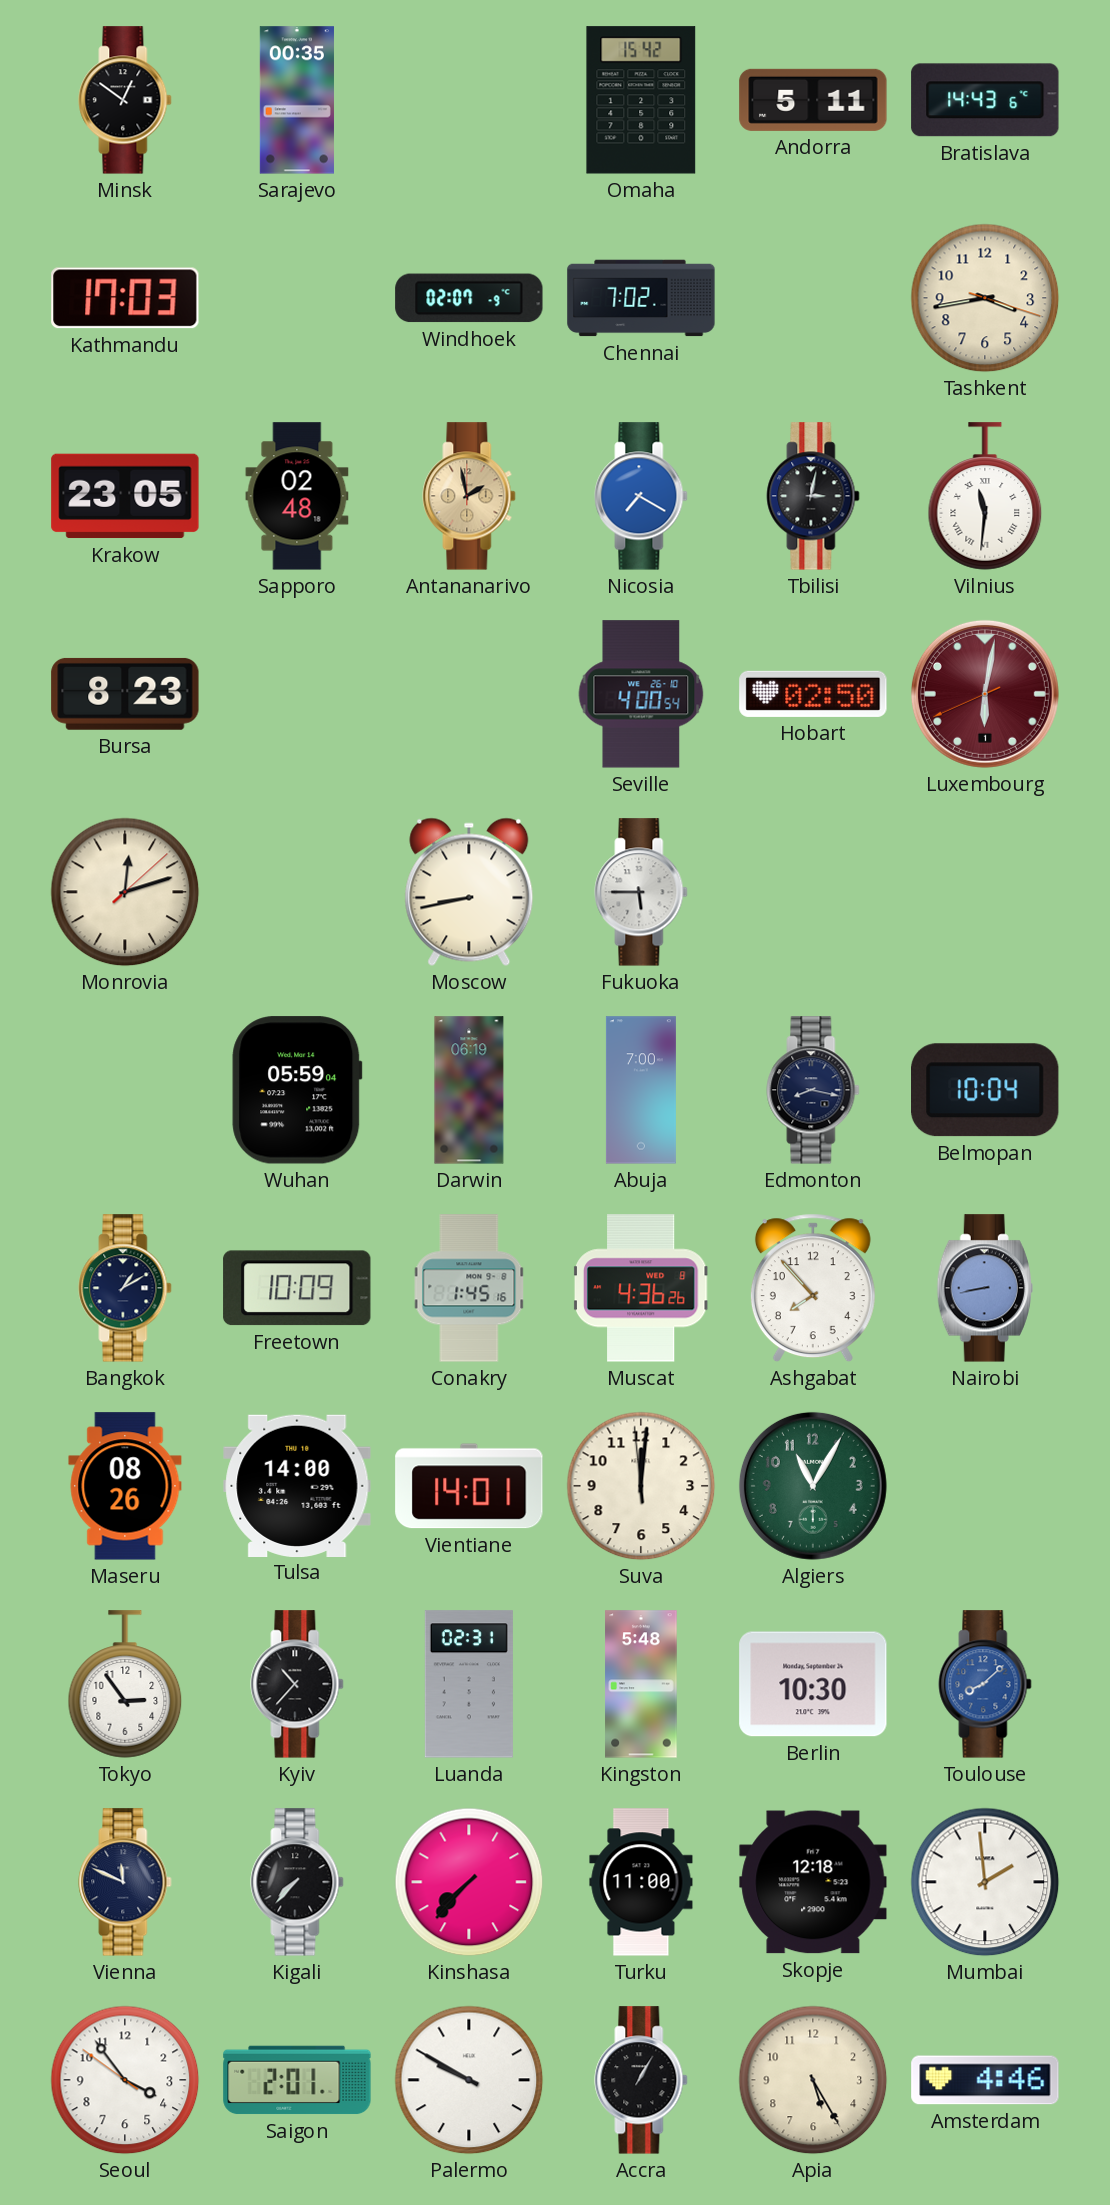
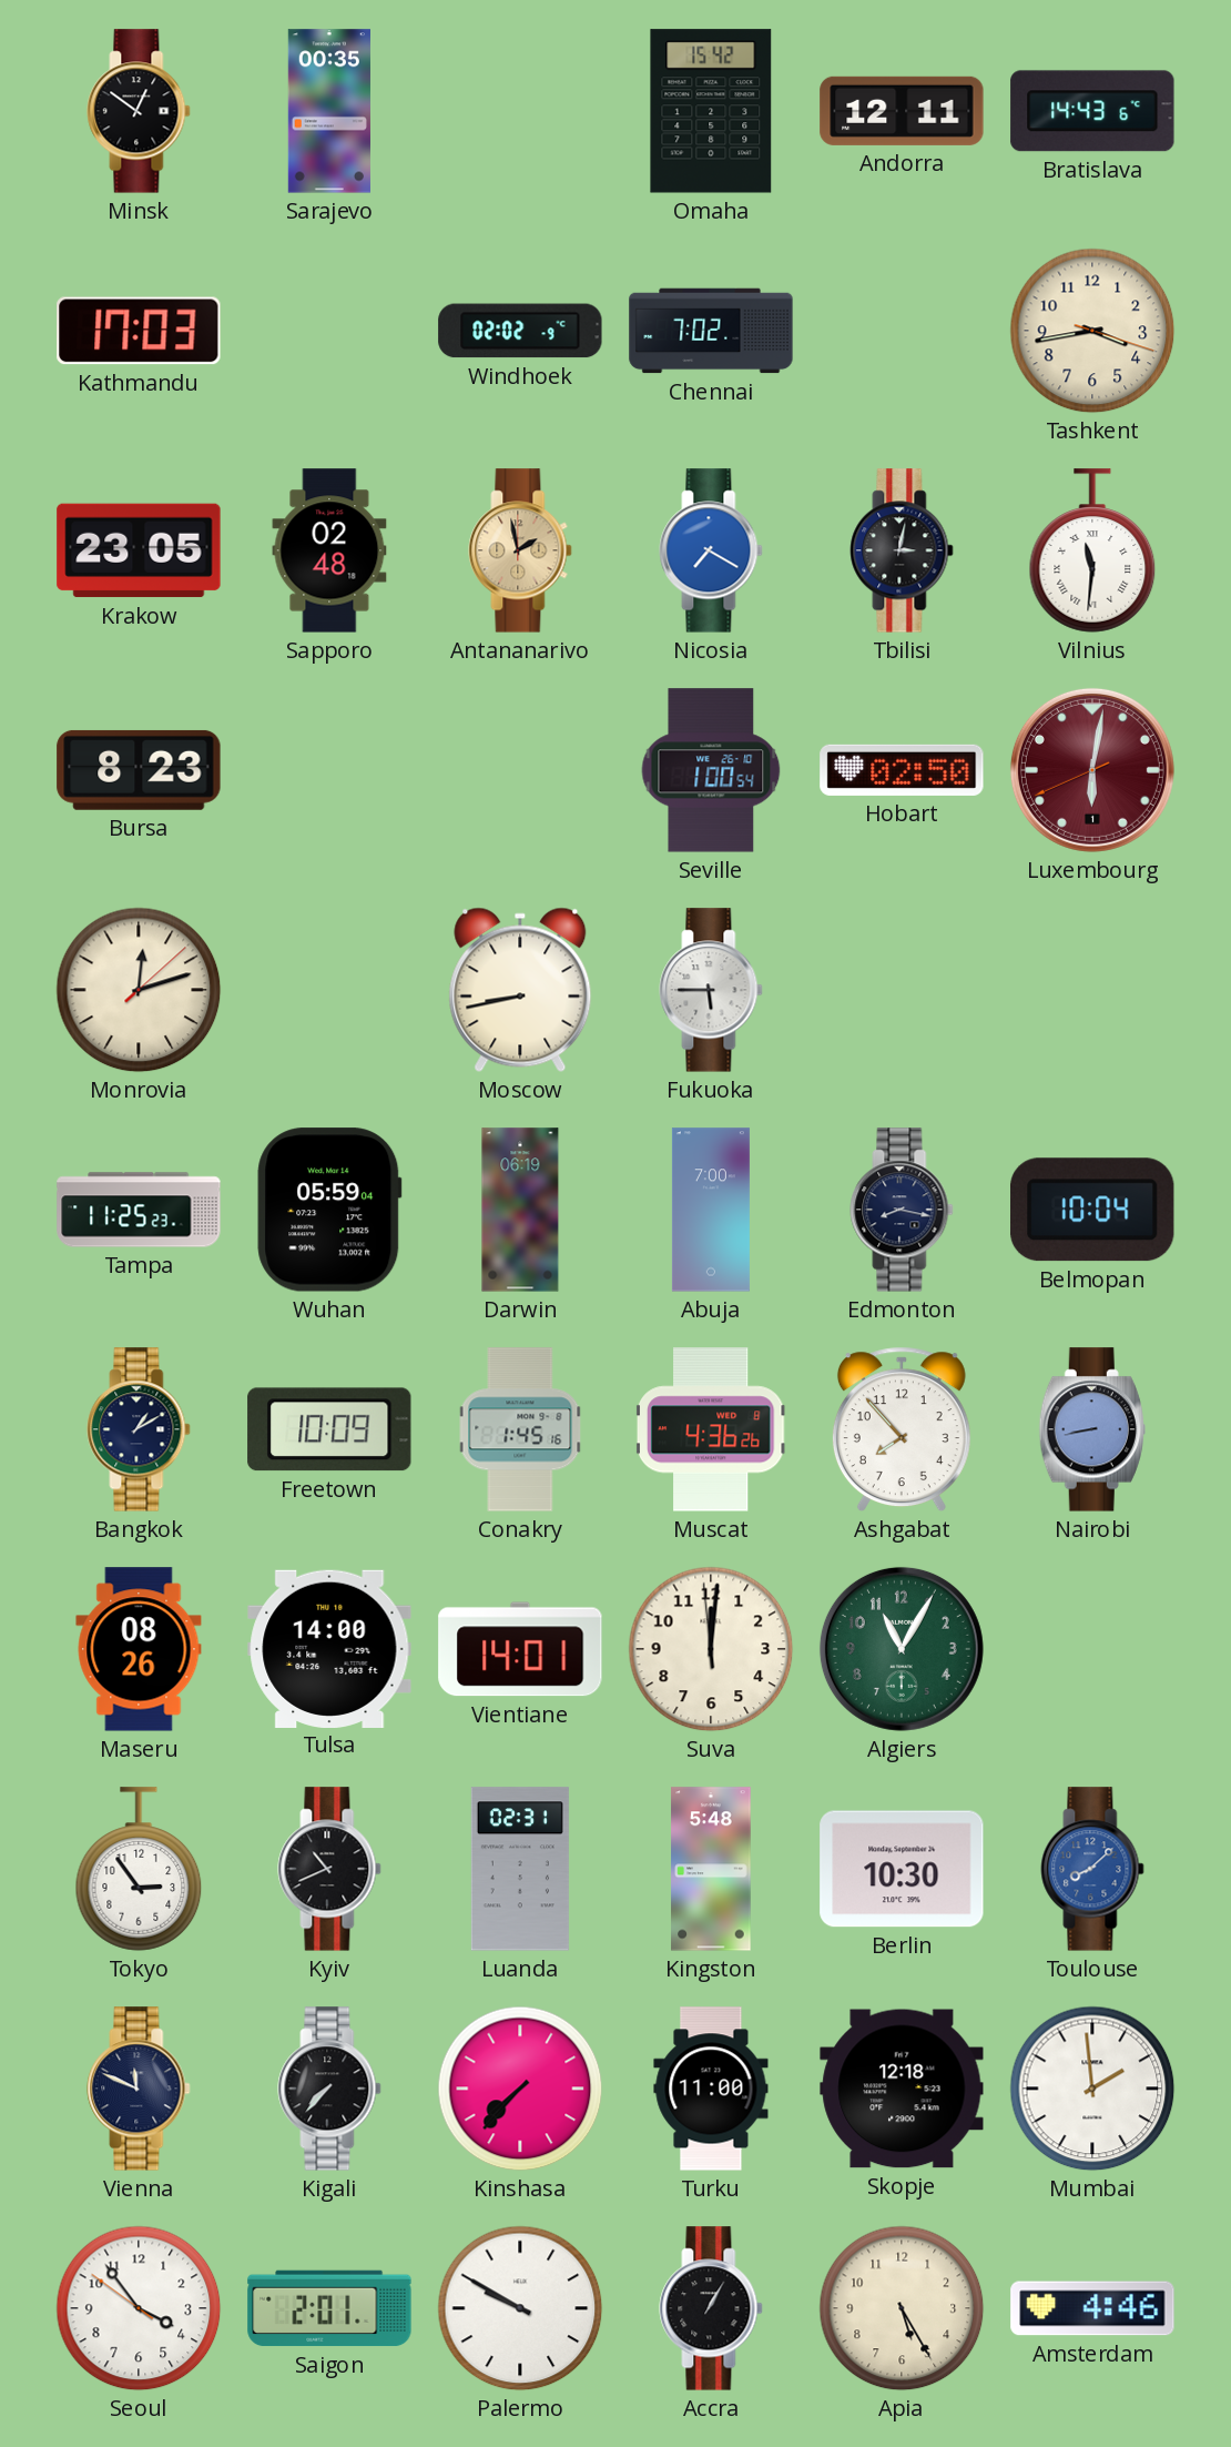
Andorra: 5:11 -> 12:11 (902, 111)
Windhoek: 02:07 -> 02:02 (520, 331)
Seville: 4:00 -> 1:00 (711, 770)
Tampa: none -> 11:25 (139, 1210)
Kyiv: 10:37 -> 10:41 (329, 1869)
